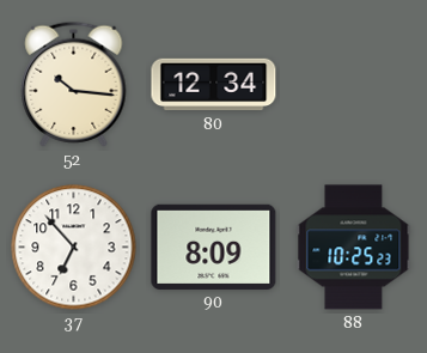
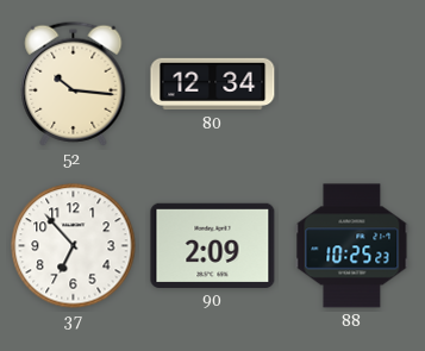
90: 8:09 -> 2:09 (213, 245)
